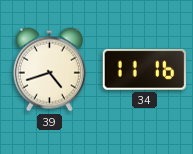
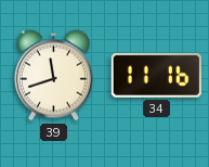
39: 4:42 -> 11:42 (53, 76)
